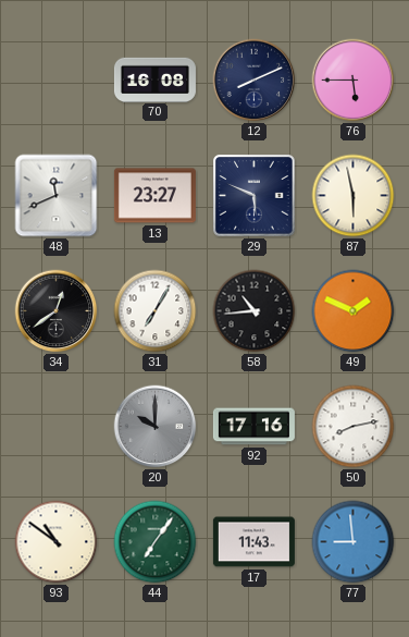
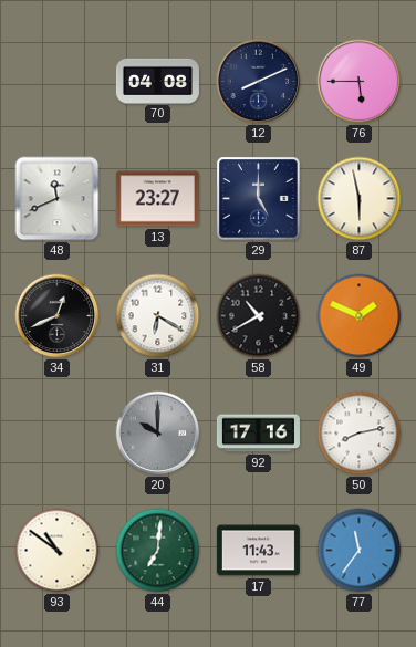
70: 16:08 -> 04:08 (157, 81)
29: 5:49 -> 5:00 (259, 199)
34: 12:39 -> 12:41 (58, 316)
31: 7:05 -> 6:20 (158, 316)
58: 10:44 -> 10:40 (259, 316)
44: 7:06 -> 7:01 (158, 551)
77: 8:59 -> 11:36 (360, 551)
